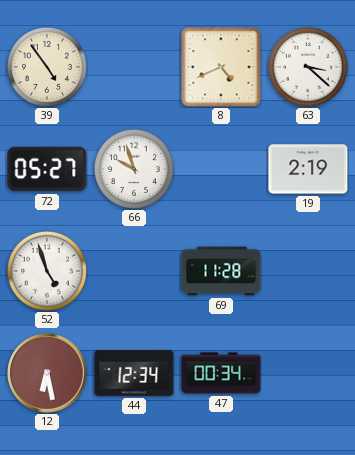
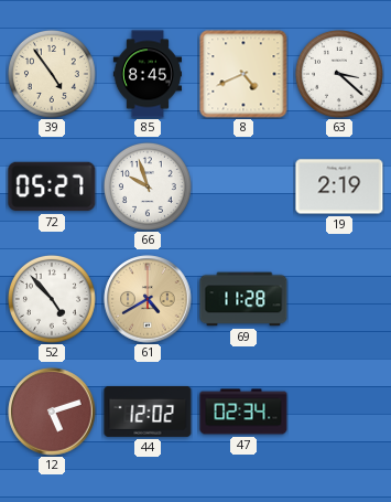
85: none -> 8:45 (146, 74)
52: 4:57 -> 4:53 (52, 299)
61: none -> 4:40 (148, 299)
12: 6:28 -> 5:12 (52, 412)
44: 12:34 -> 12:02 (148, 412)
47: 00:34 -> 02:34 (243, 412)
